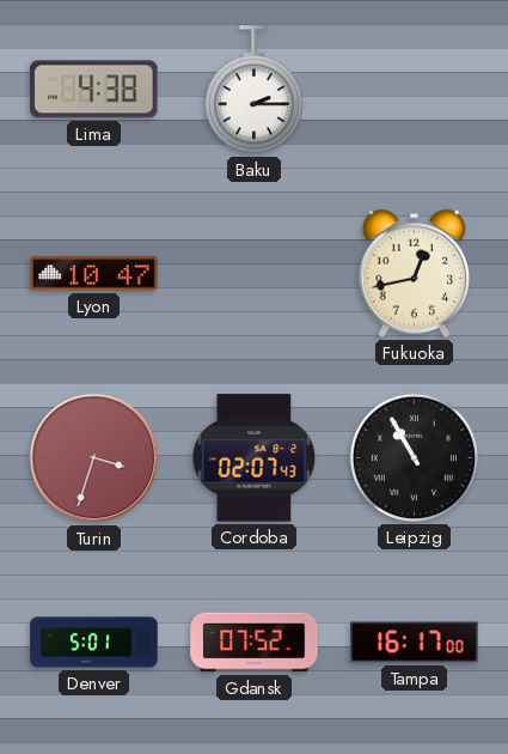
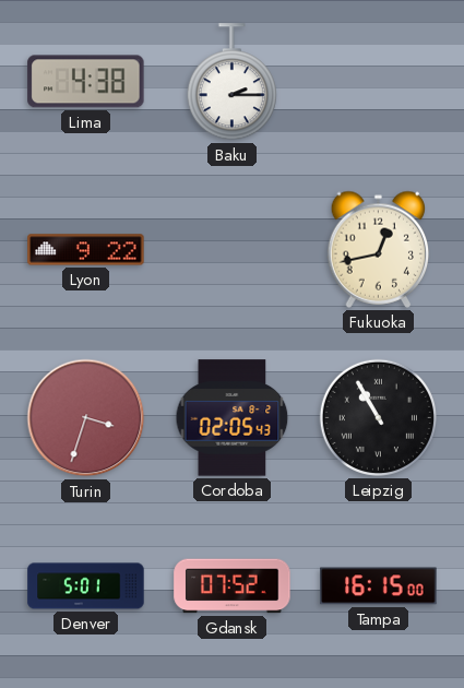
Lyon: 10:47 -> 9:22 (86, 250)
Cordoba: 02:07 -> 02:05 (233, 418)
Tampa: 16:17 -> 16:15 (379, 586)
